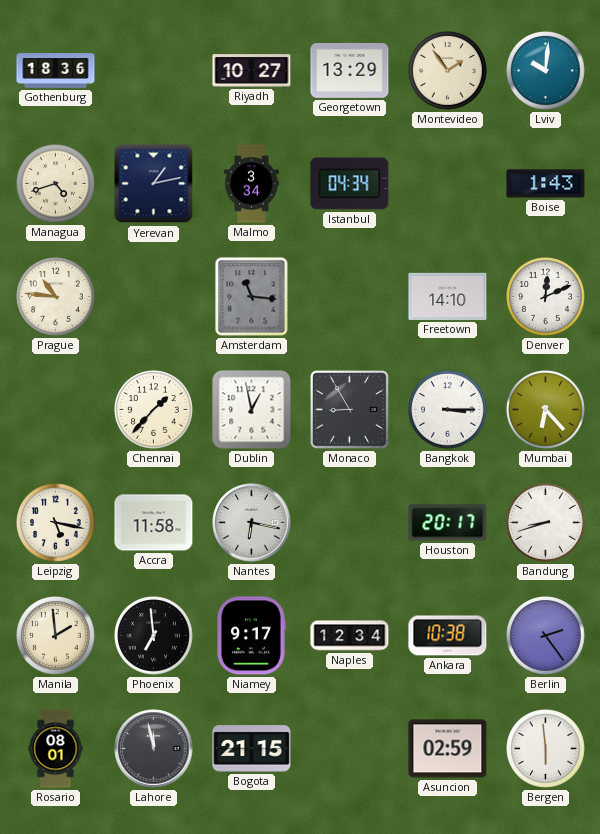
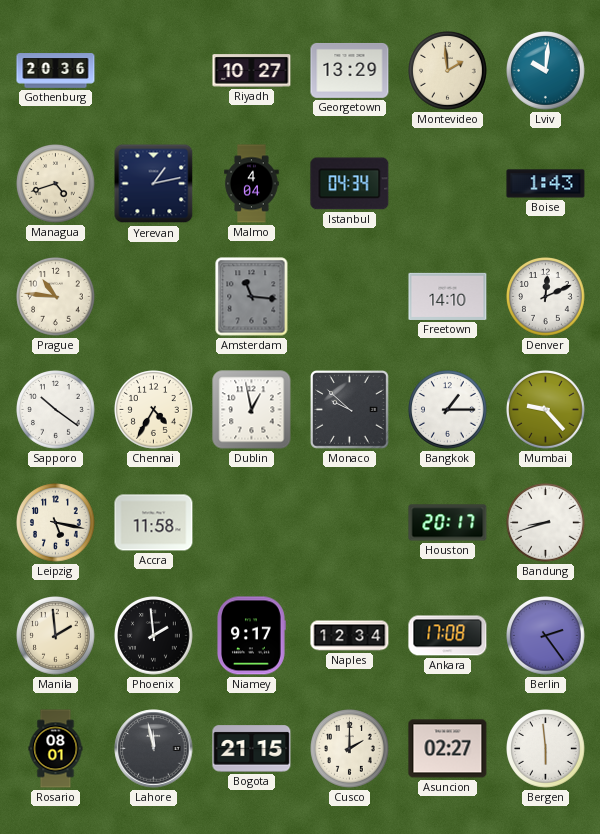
Gothenburg: 18:36 -> 20:36 (56, 71)
Montevideo: 1:54 -> 1:59 (448, 71)
Malmo: 3:34 -> 4:04 (252, 184)
Sapporo: none -> 10:21 (56, 410)
Chennai: 1:37 -> 4:35 (154, 410)
Monaco: 8:55 -> 9:52 (350, 410)
Bangkok: 3:15 -> 1:15 (448, 410)
Mumbai: 6:23 -> 9:23 (546, 410)
Nantes: 6:17 -> none (252, 523)
Phoenix: 6:59 -> 1:59 (154, 636)
Ankara: 10:38 -> 17:08 (448, 636)
Cusco: none -> 2:00 (350, 749)
Asuncion: 02:59 -> 02:27 (448, 749)
